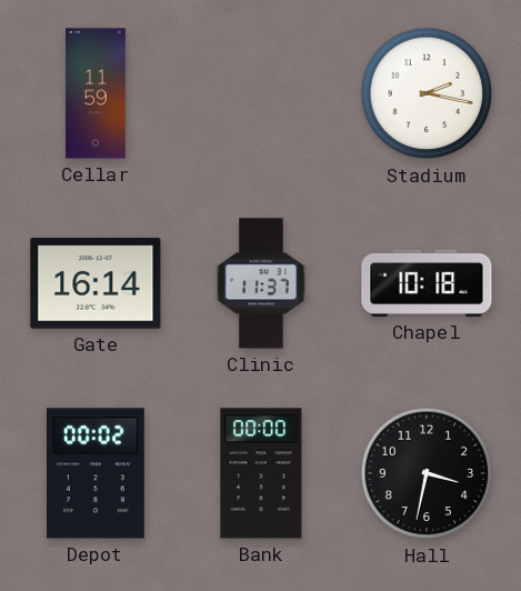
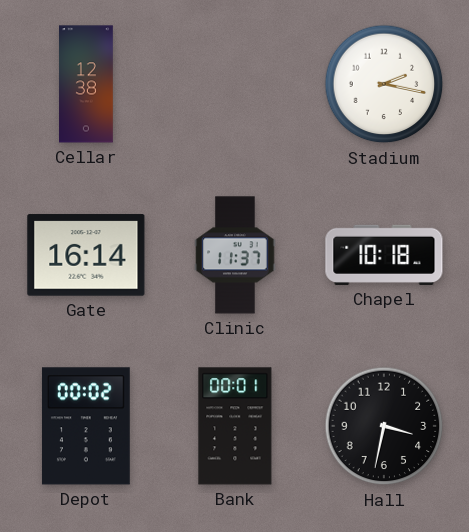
Cellar: 11:59 -> 12:38 (87, 84)
Bank: 00:00 -> 00:01 (235, 426)
